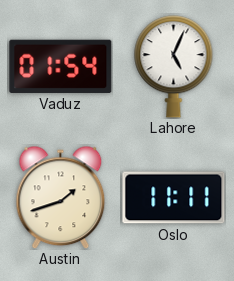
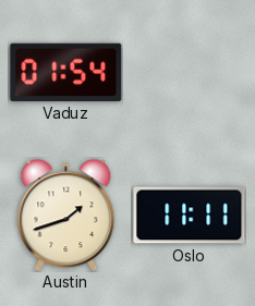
Lahore: 5:04 -> none (174, 67)
